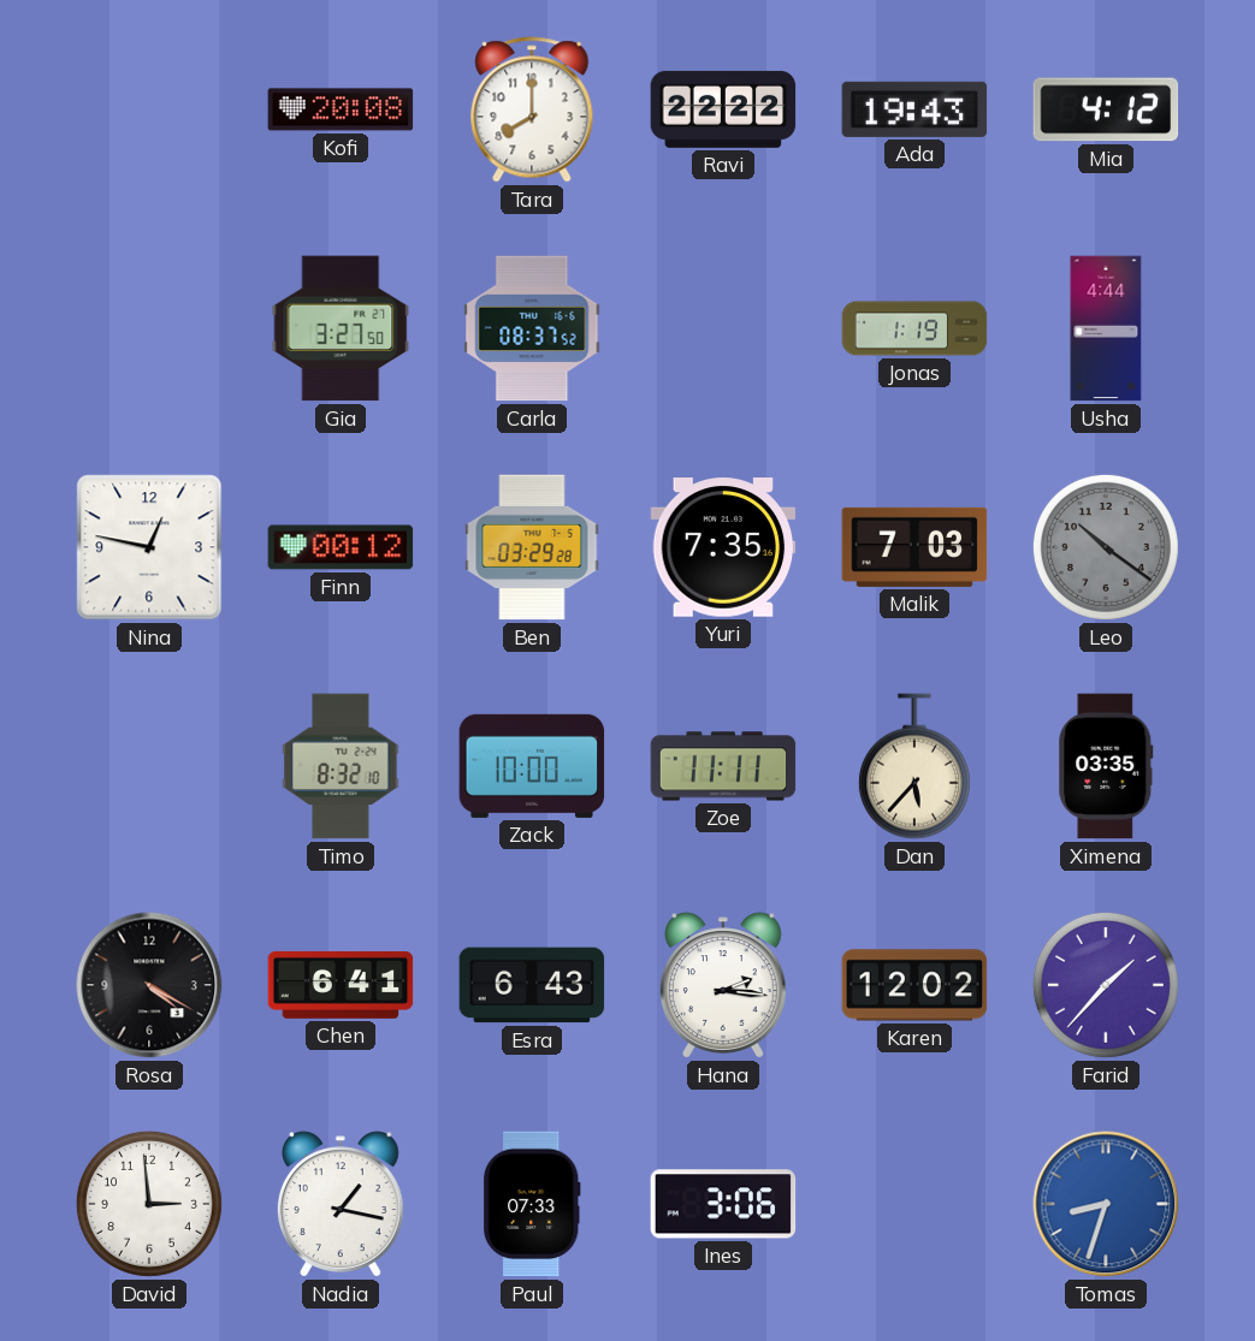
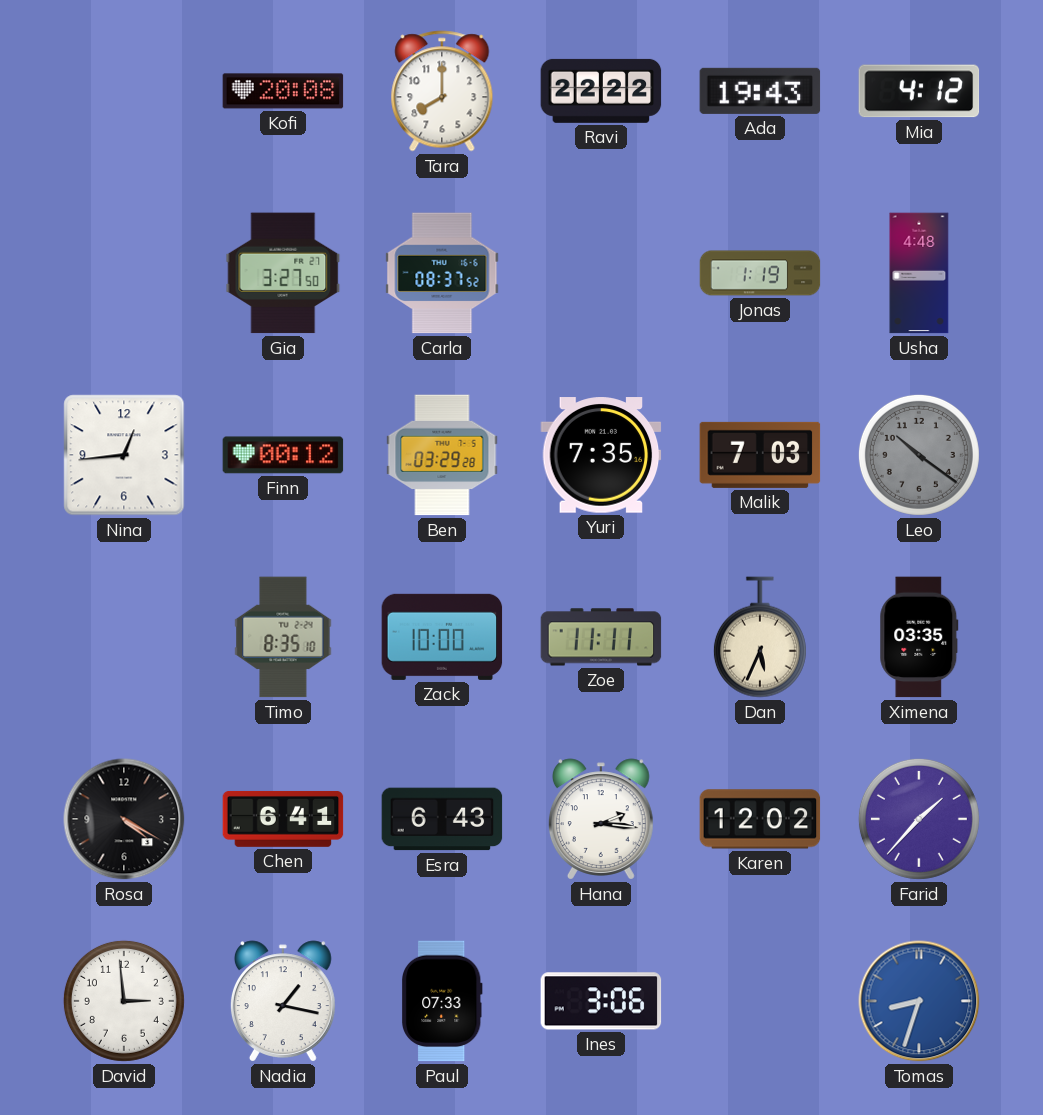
Usha: 4:44 -> 4:48 (919, 273)
Nina: 12:47 -> 12:44 (124, 455)
Timo: 8:32 -> 8:35 (283, 637)
Dan: 5:37 -> 5:34 (760, 637)
